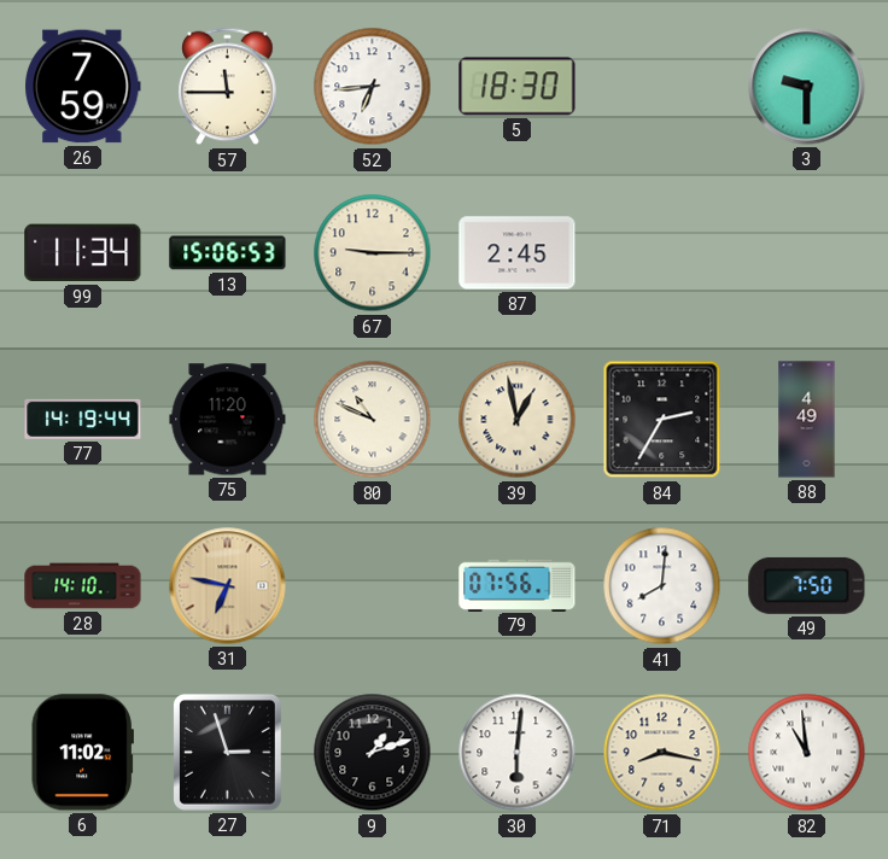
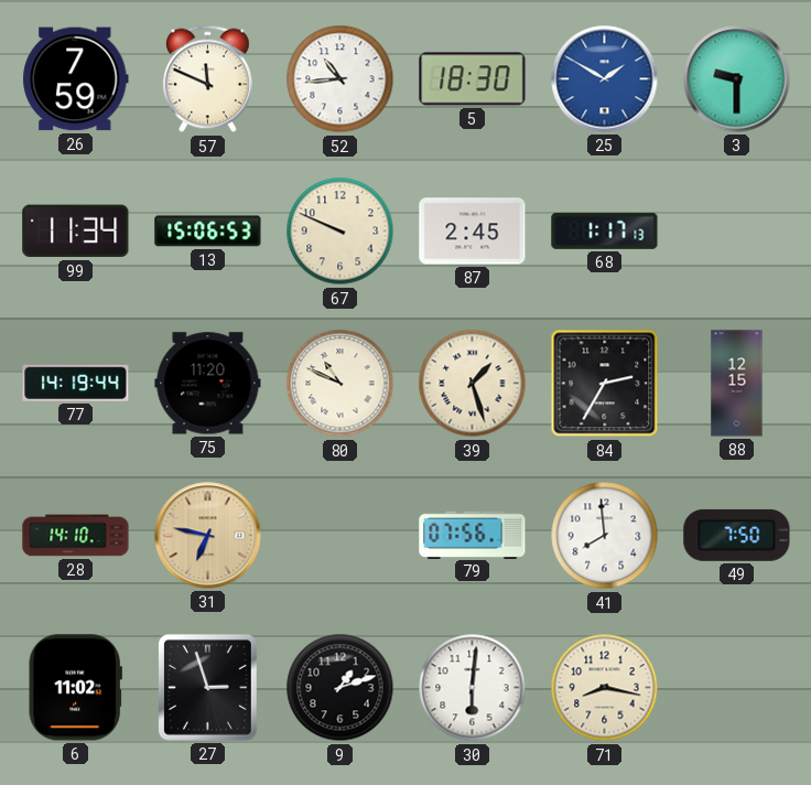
57: 11:45 -> 11:49 (208, 79)
52: 6:44 -> 10:44 (340, 79)
25: none -> 1:50 (605, 79)
67: 9:15 -> 9:49 (340, 232)
68: none -> 1:17 (605, 230)
39: 12:58 -> 1:27 (473, 384)
88: 4:49 -> 12:15 (737, 384)
41: 8:01 -> 7:59 (605, 536)
82: 10:59 -> none (807, 753)
